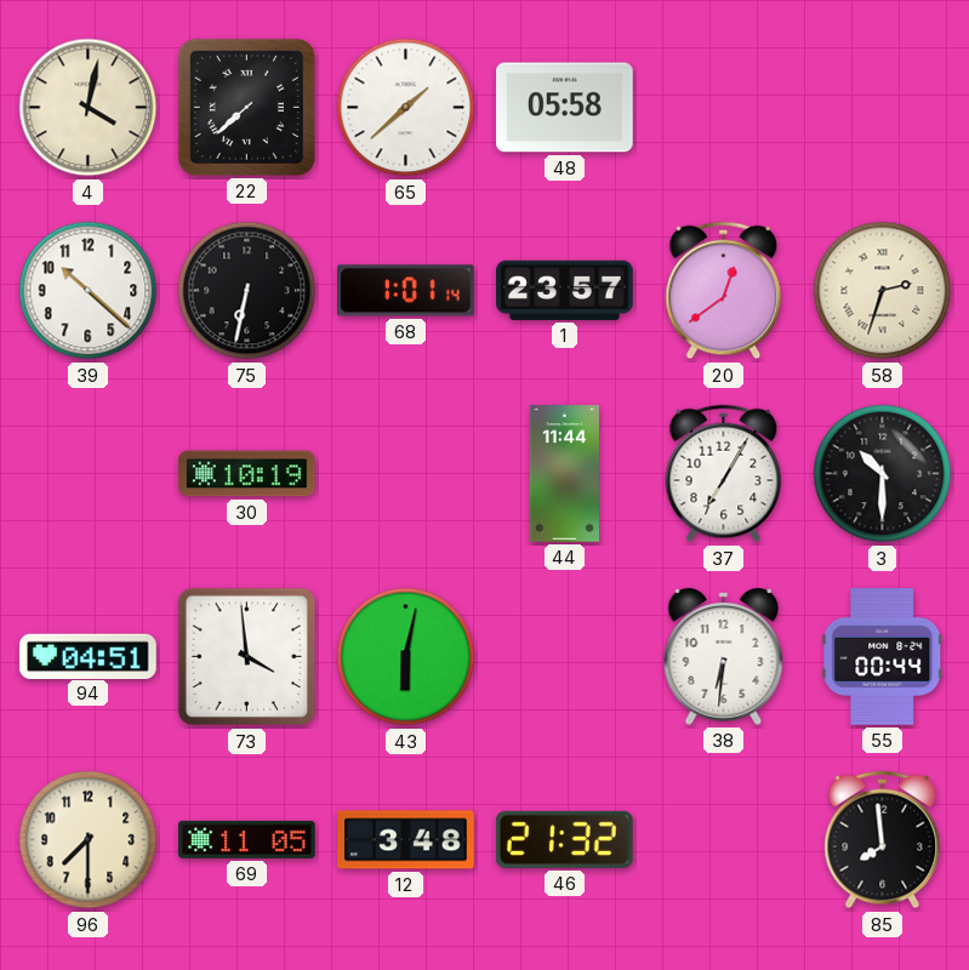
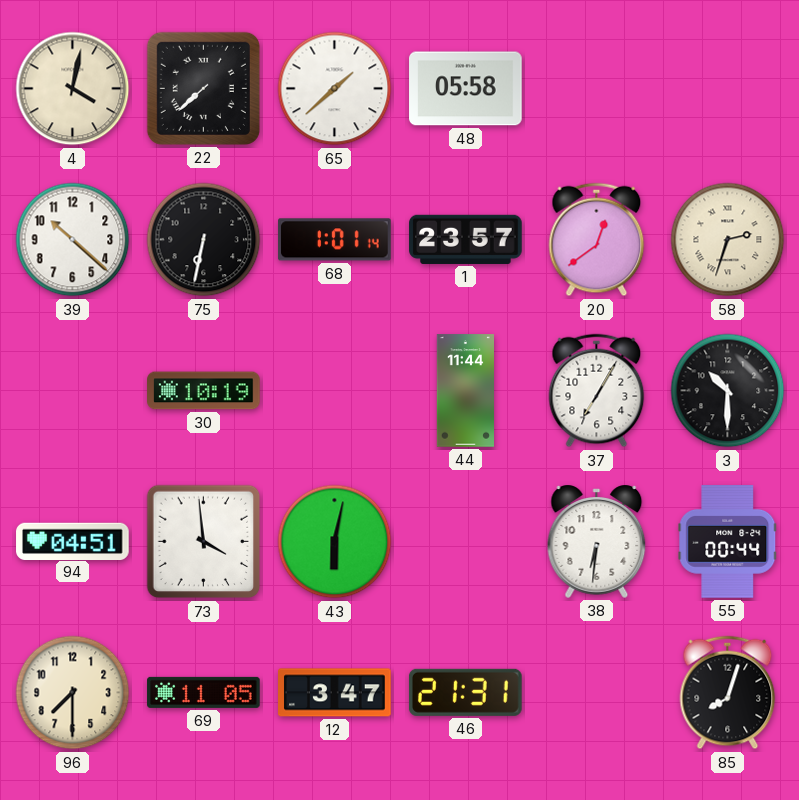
12: 3:48 -> 3:47 (335, 693)
46: 21:32 -> 21:31 (465, 692)
85: 7:59 -> 8:03 (728, 693)
